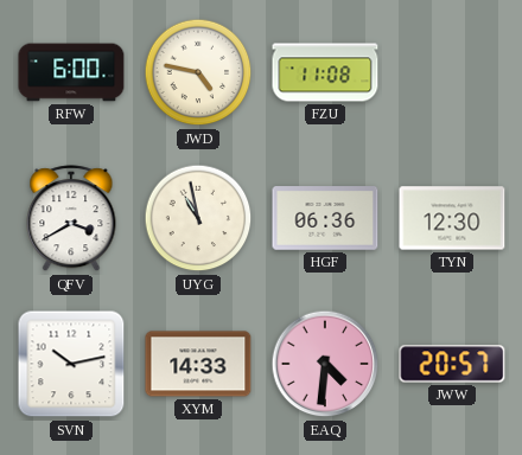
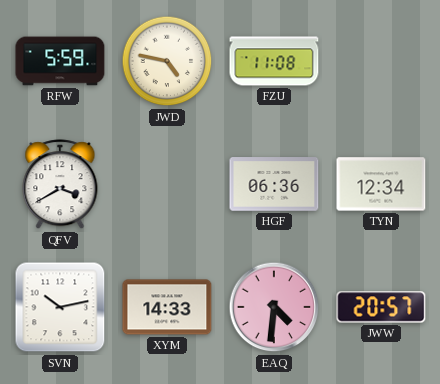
RFW: 6:00 -> 5:59 (60, 61)
UYG: 10:58 -> none (198, 218)
TYN: 12:30 -> 12:34 (381, 184)
